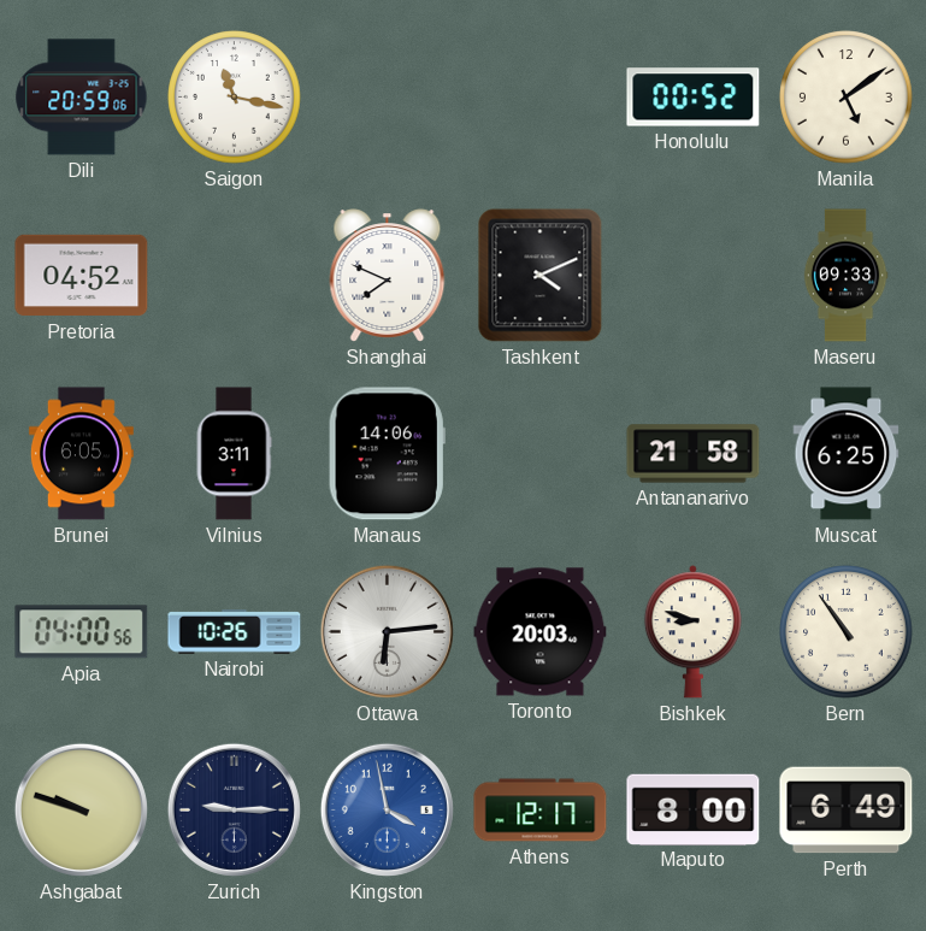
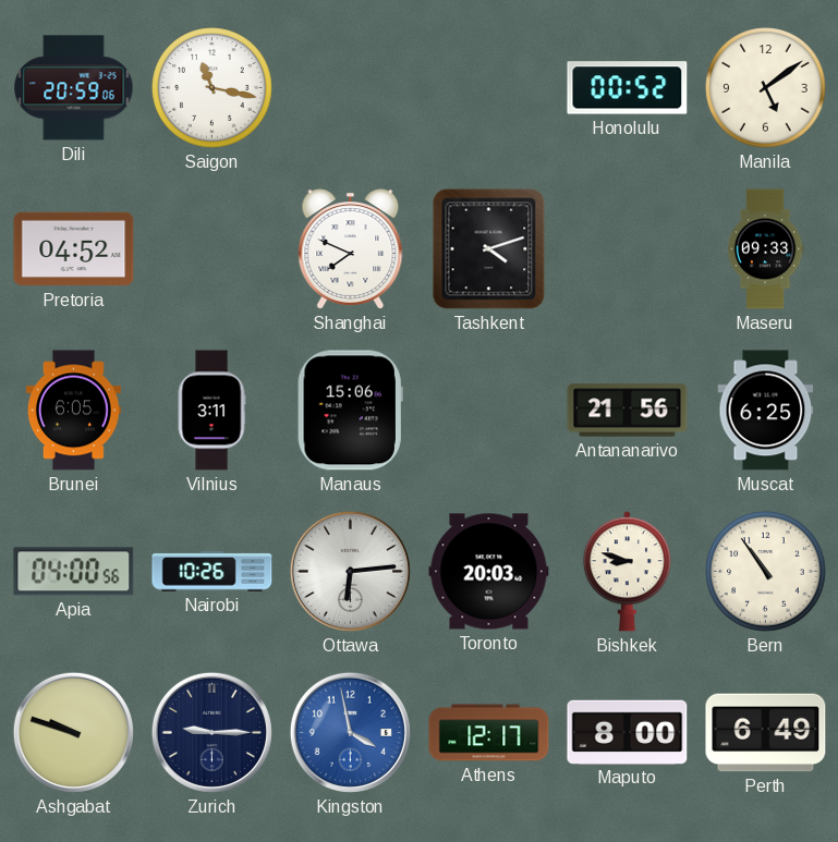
Tashkent: 4:11 -> 4:12 (489, 249)
Manaus: 14:06 -> 15:06 (350, 411)
Antananarivo: 21:58 -> 21:56 (628, 411)
